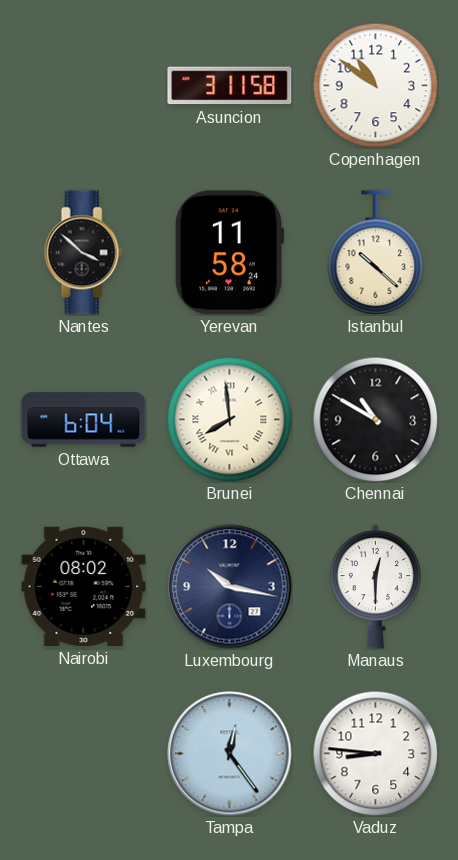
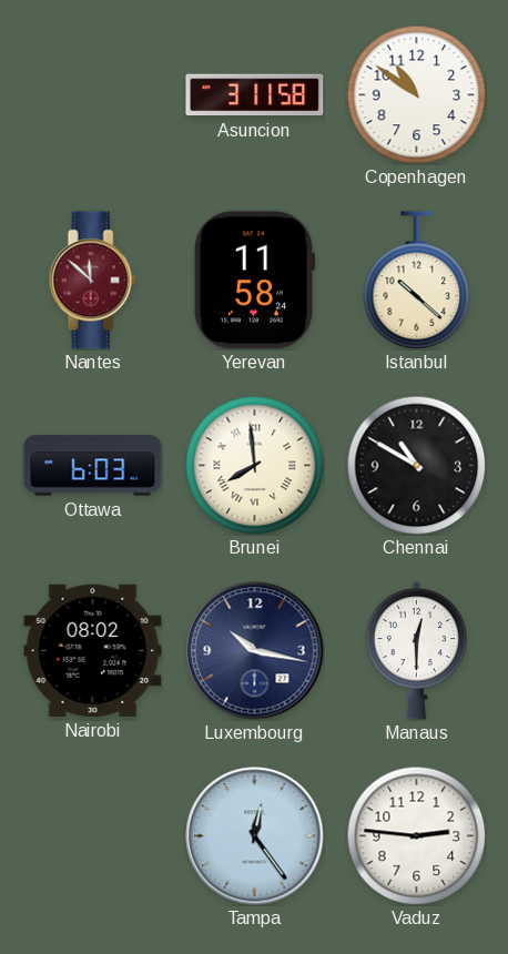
Nantes: 3:52 -> 11:52 (92, 281)
Nantes dial: black -> burgundy (92, 281)
Ottawa: 6:04 -> 6:03 (93, 466)
Vaduz: 8:46 -> 2:46 (416, 835)
